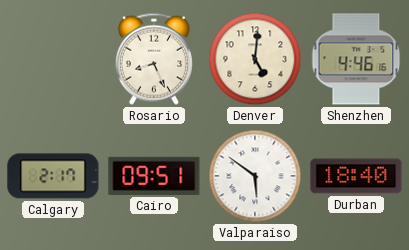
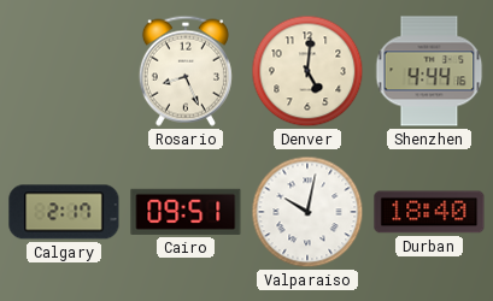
Shenzhen: 4:46 -> 4:44 (429, 71)
Valparaiso: 5:51 -> 10:02 (307, 212)
